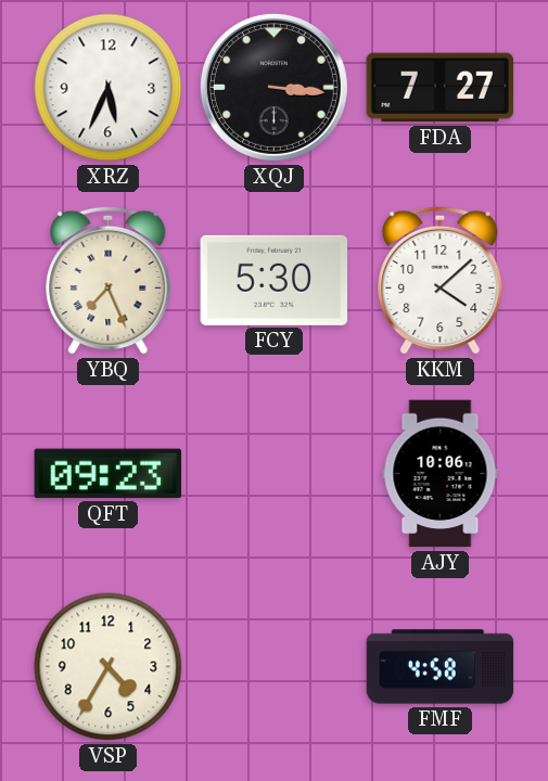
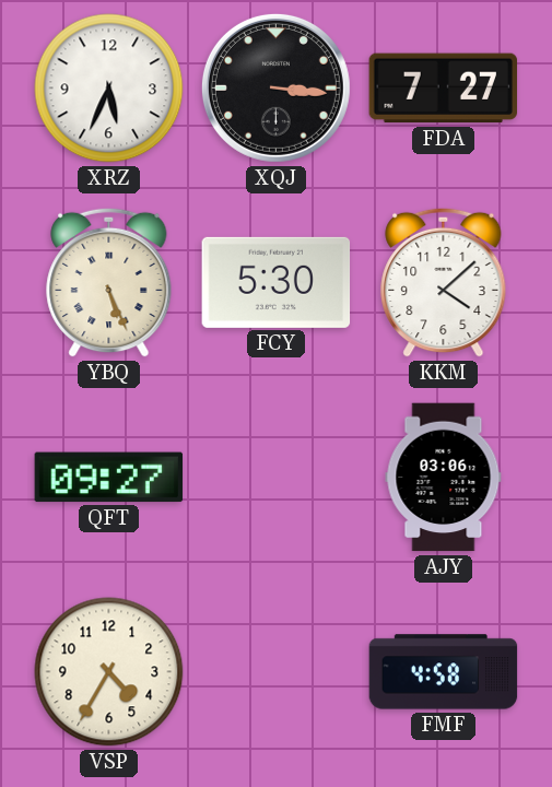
YBQ: 7:26 -> 5:26 (109, 282)
QFT: 09:23 -> 09:27 (109, 478)
AJY: 10:06 -> 03:06 (444, 478)
